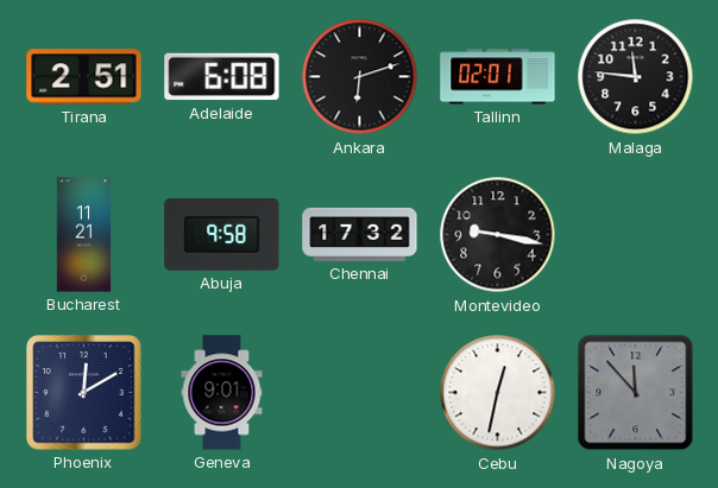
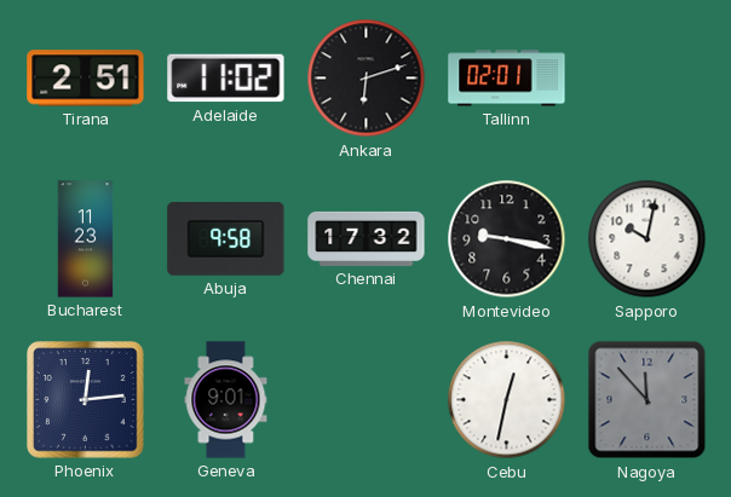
Adelaide: 6:08 -> 11:02 (226, 79)
Malaga: 11:46 -> none (636, 77)
Bucharest: 11:21 -> 11:23 (86, 239)
Sapporo: none -> 10:02 (647, 239)
Phoenix: 12:10 -> 12:14 (86, 400)
